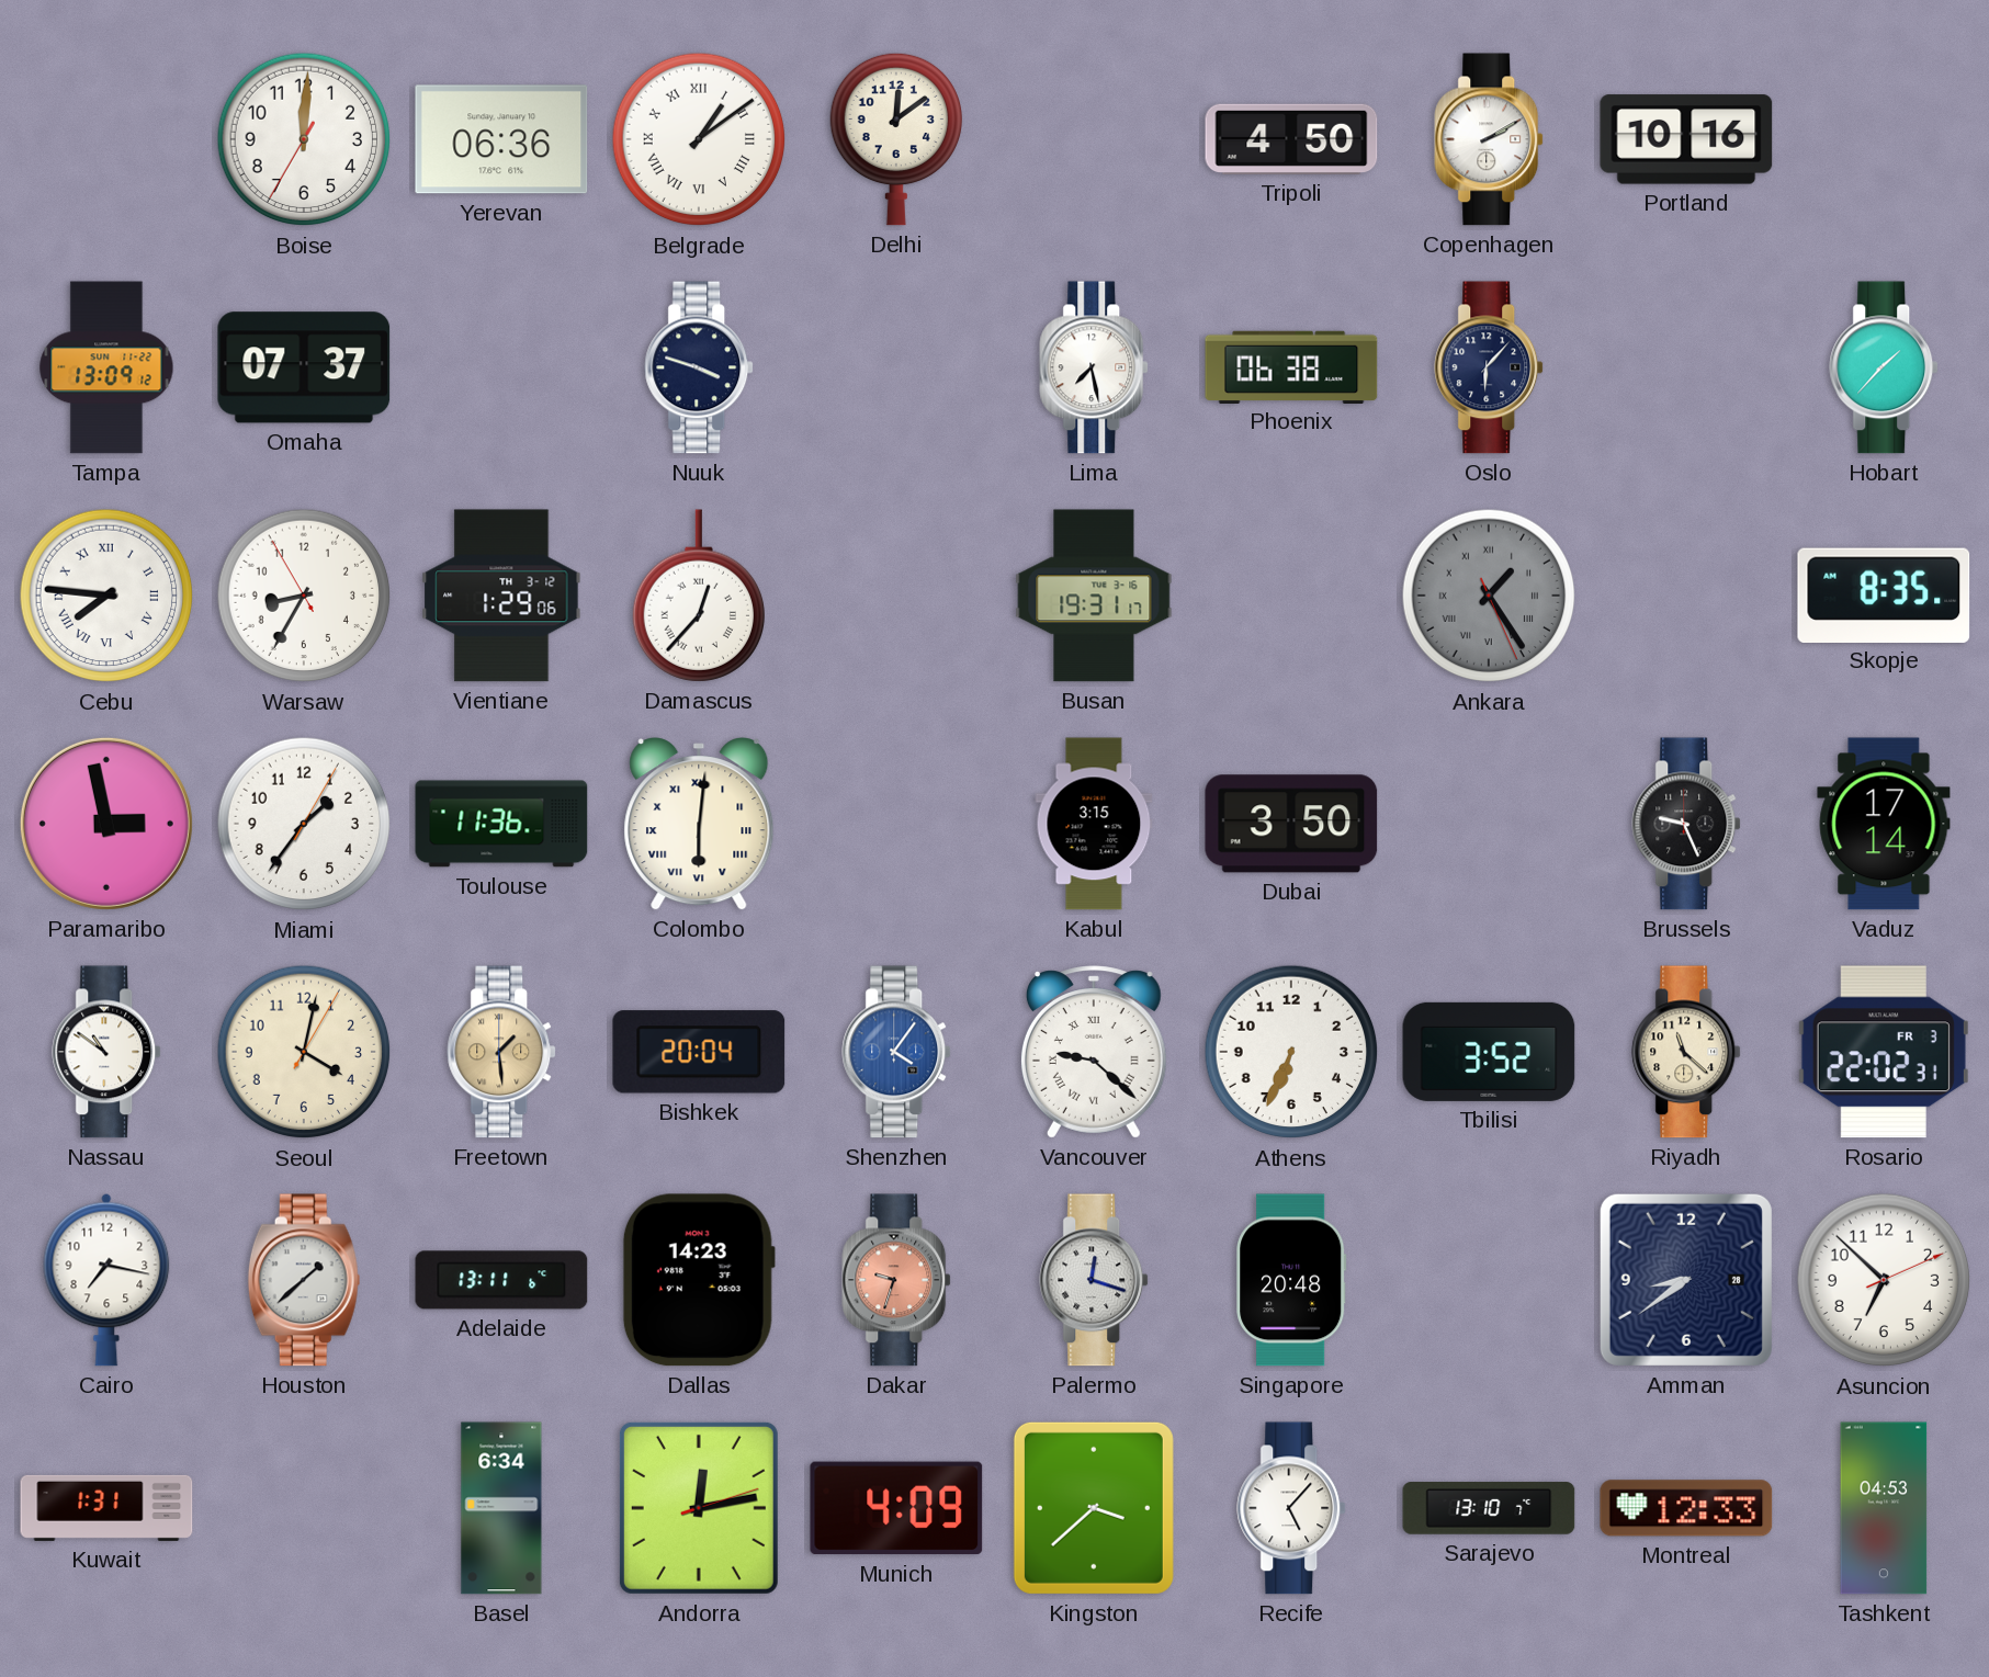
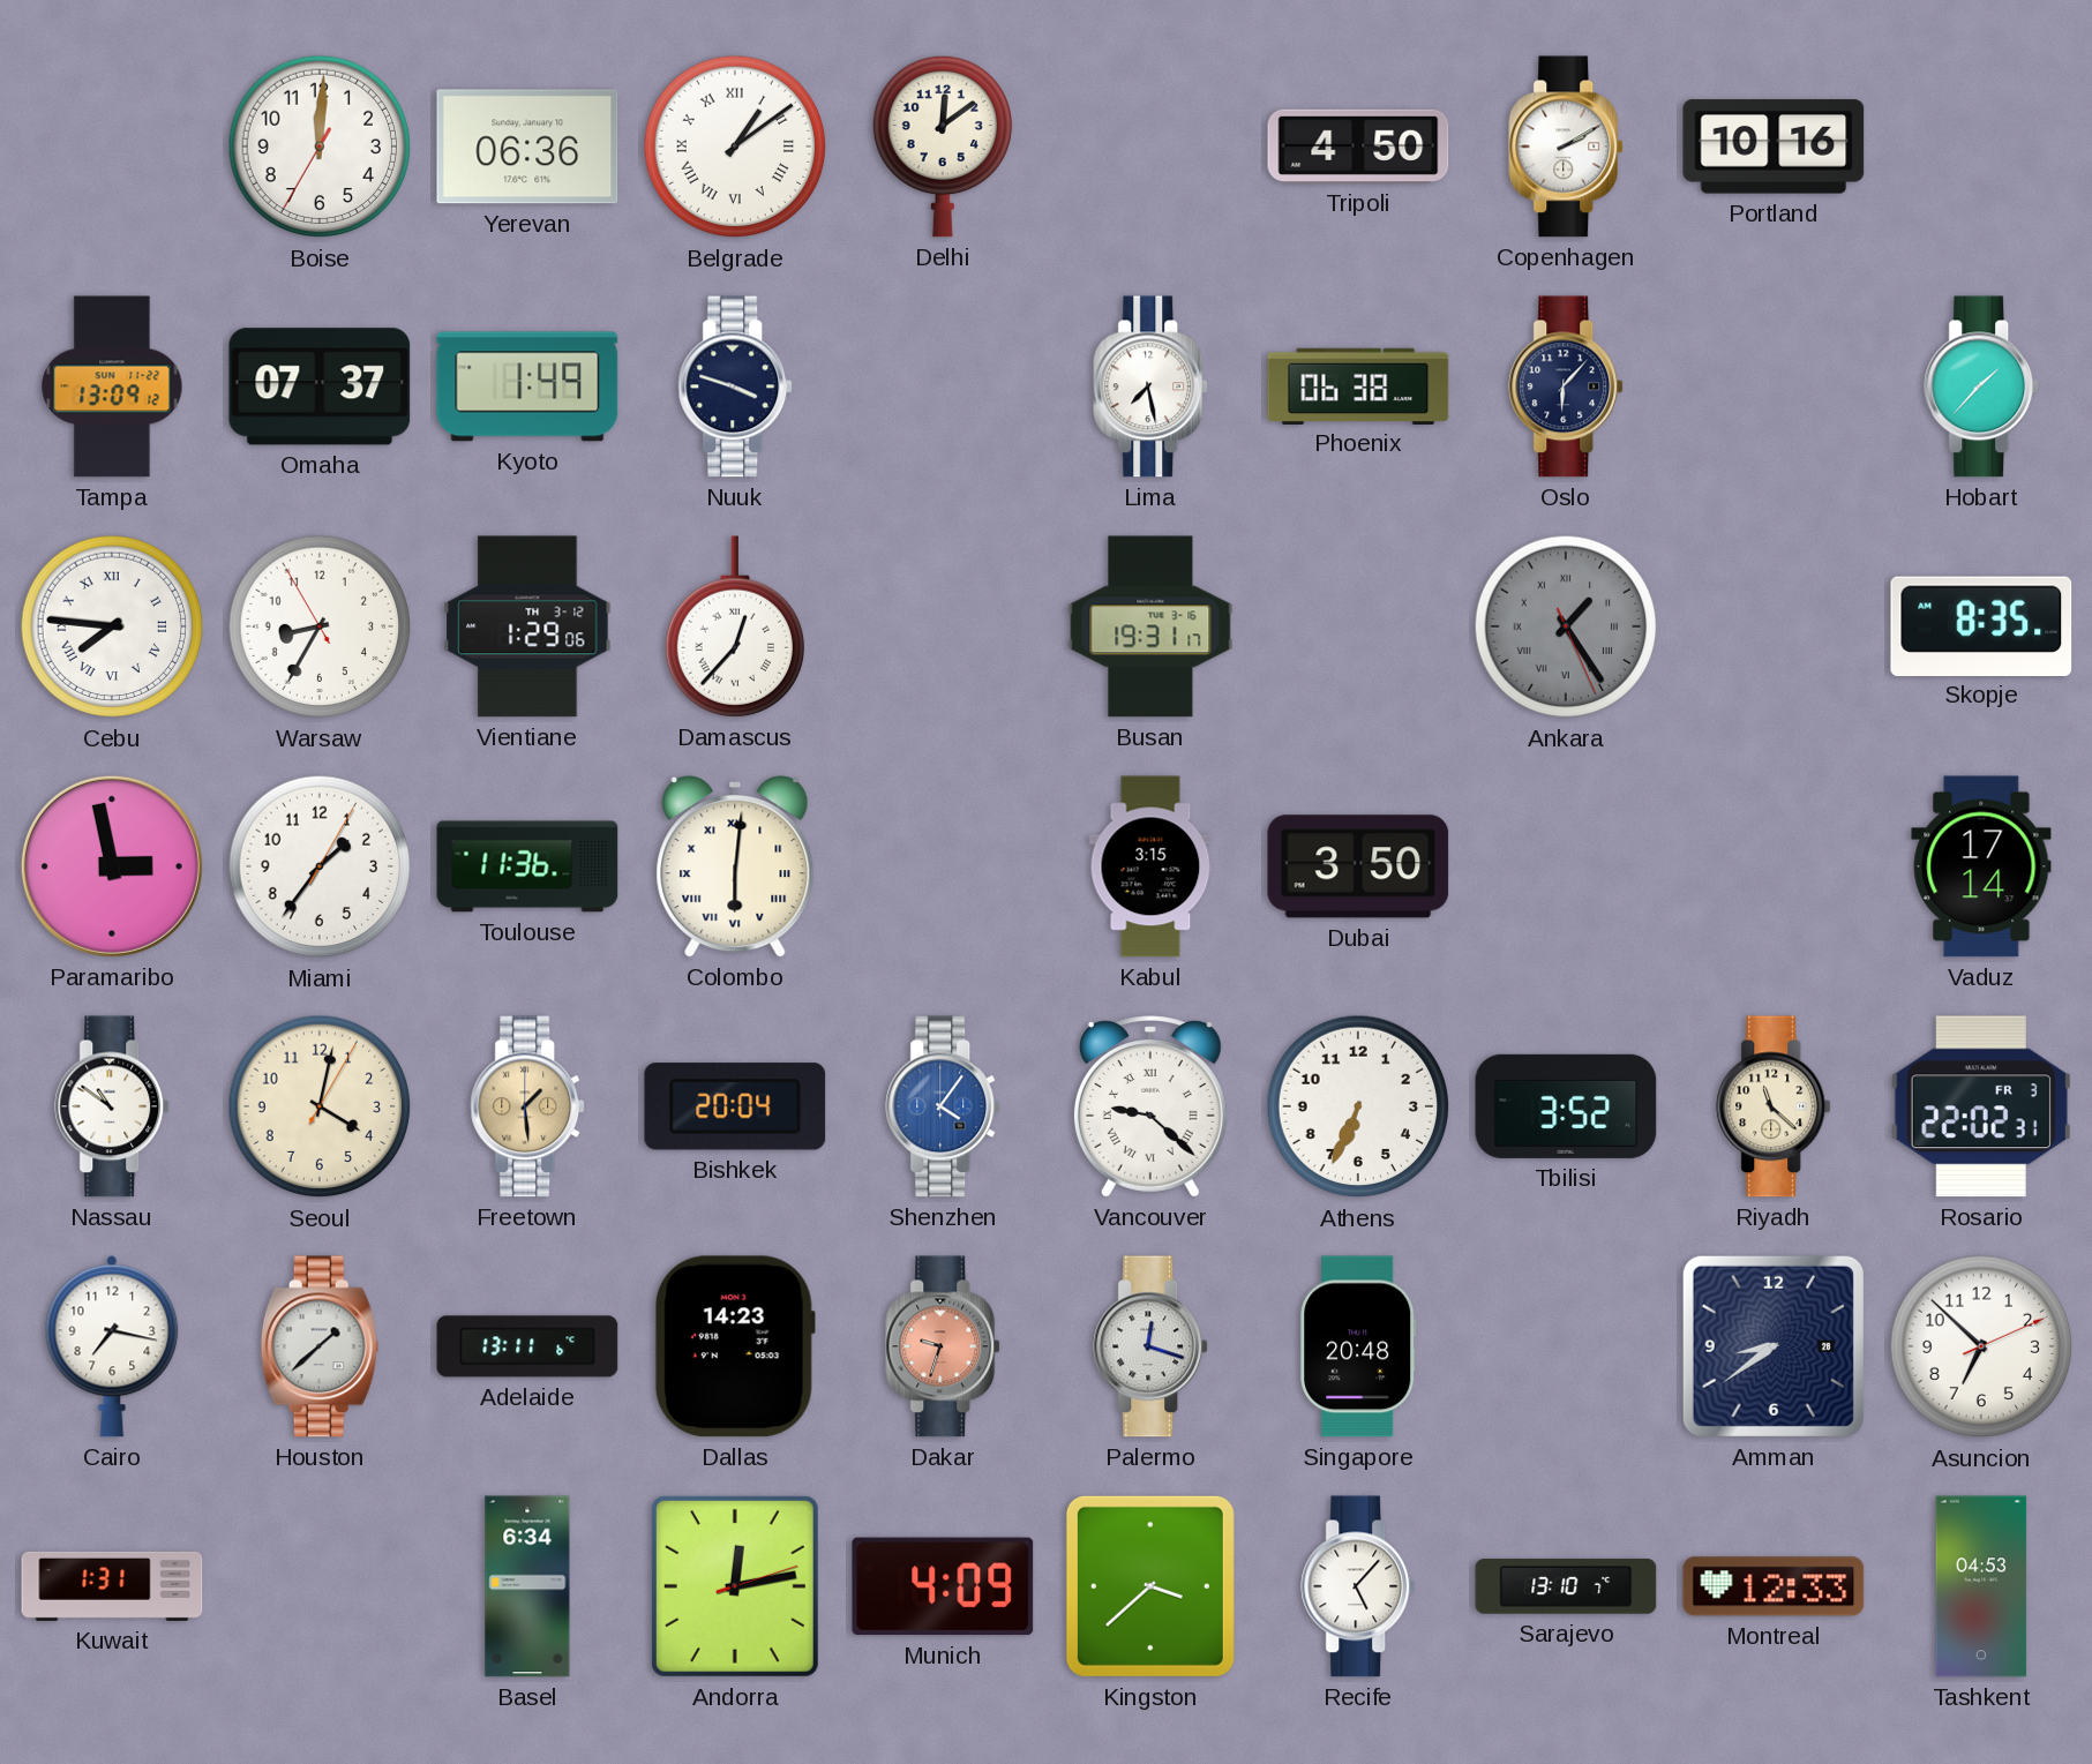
Kyoto: none -> 1:49 (527, 386)
Brussels: 9:26 -> none (1687, 824)
